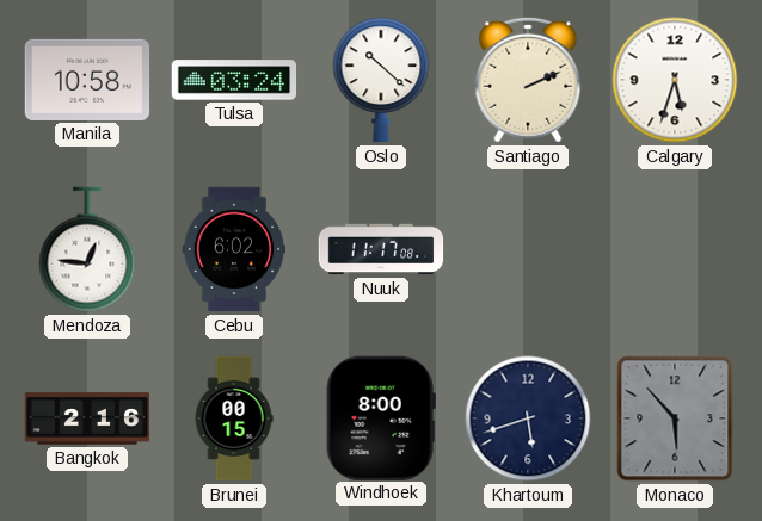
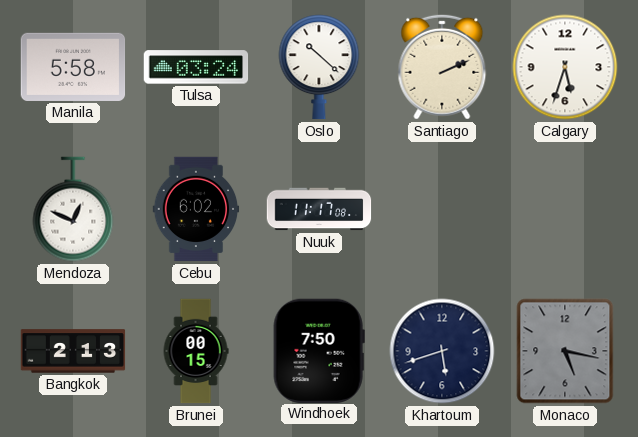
Manila: 10:58 -> 5:58 (73, 67)
Mendoza: 12:46 -> 12:49 (73, 209)
Bangkok: 2:16 -> 2:13 (73, 351)
Windhoek: 8:00 -> 7:50 (319, 350)
Monaco: 5:53 -> 5:17 (565, 351)
